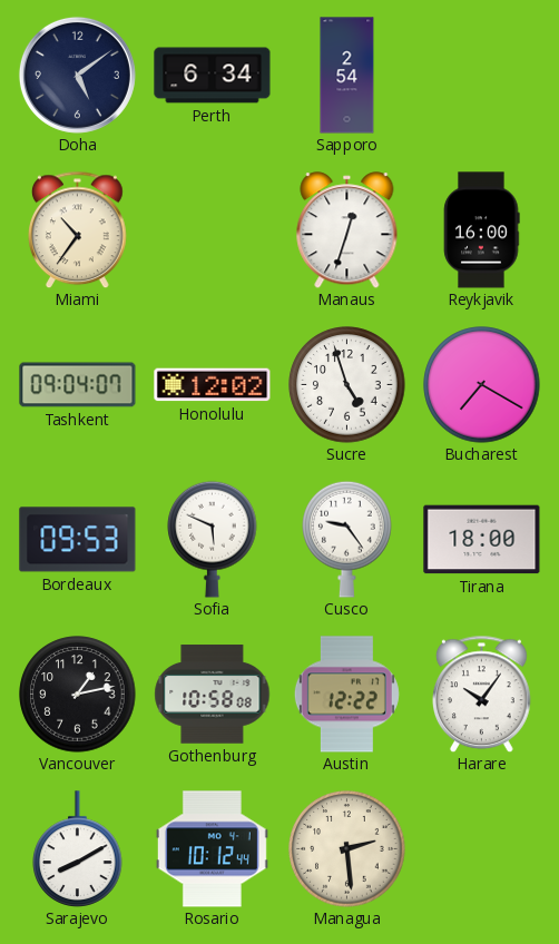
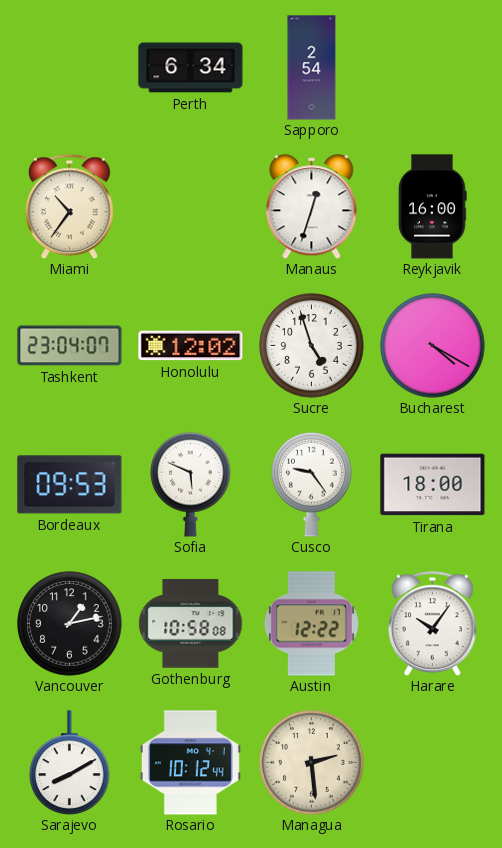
Doha: 5:09 -> none (77, 75)
Tashkent: 09:04 -> 23:04 (70, 346)
Bucharest: 7:20 -> 4:20 (433, 346)
